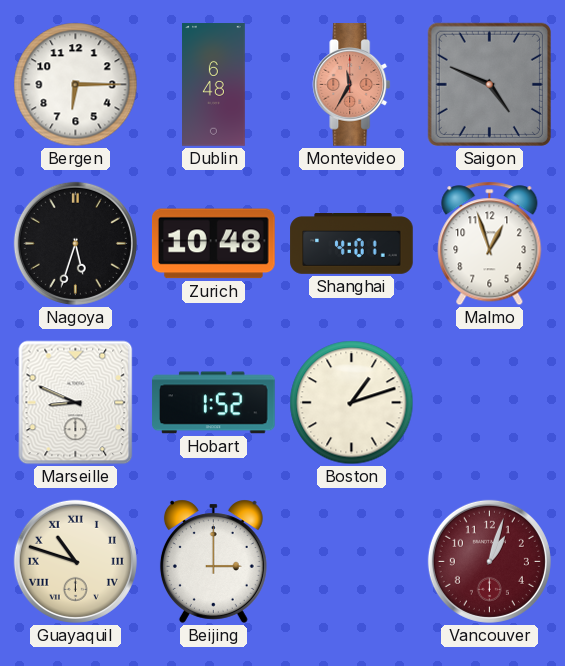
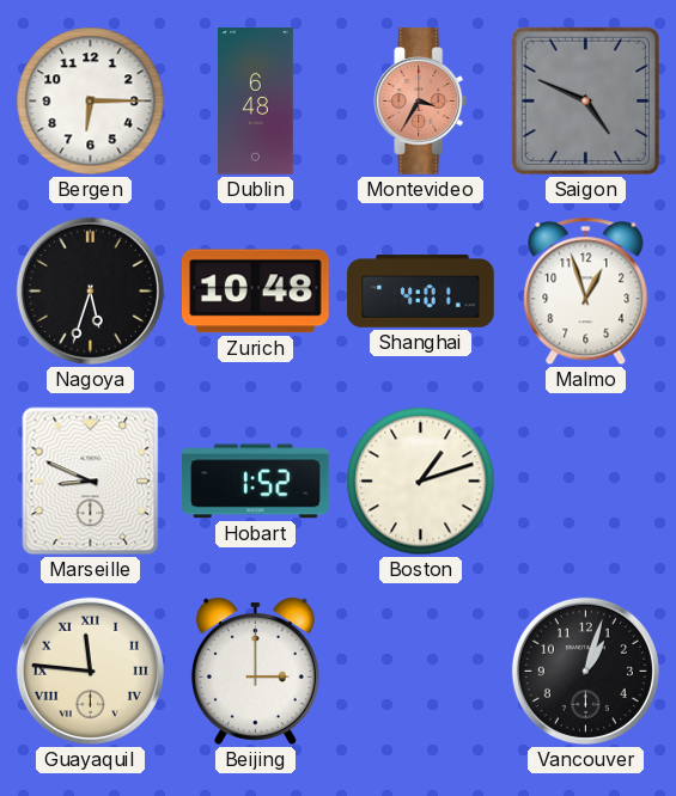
Montevideo: 11:35 -> 3:35 (421, 102)
Guayaquil: 10:48 -> 11:46 (90, 671)
Vancouver dial: burgundy -> black (585, 671)
